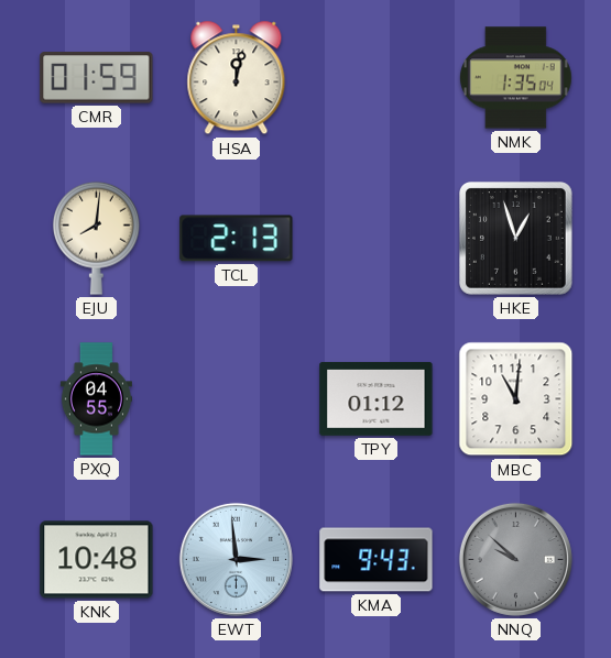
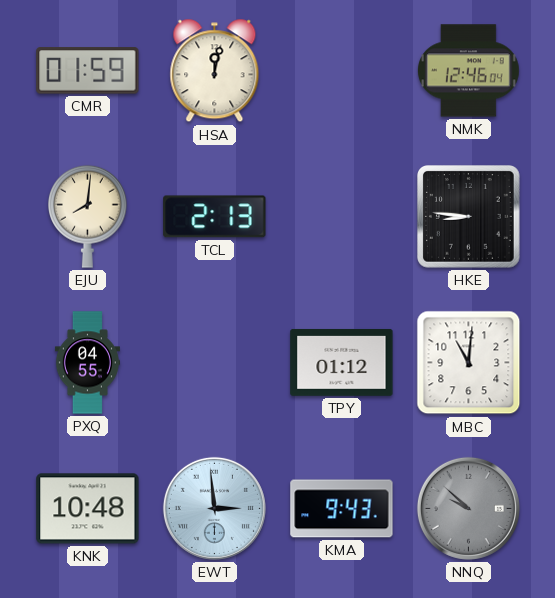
NMK: 1:35 -> 12:46 (469, 71)
HKE: 12:57 -> 8:46 (469, 217)
